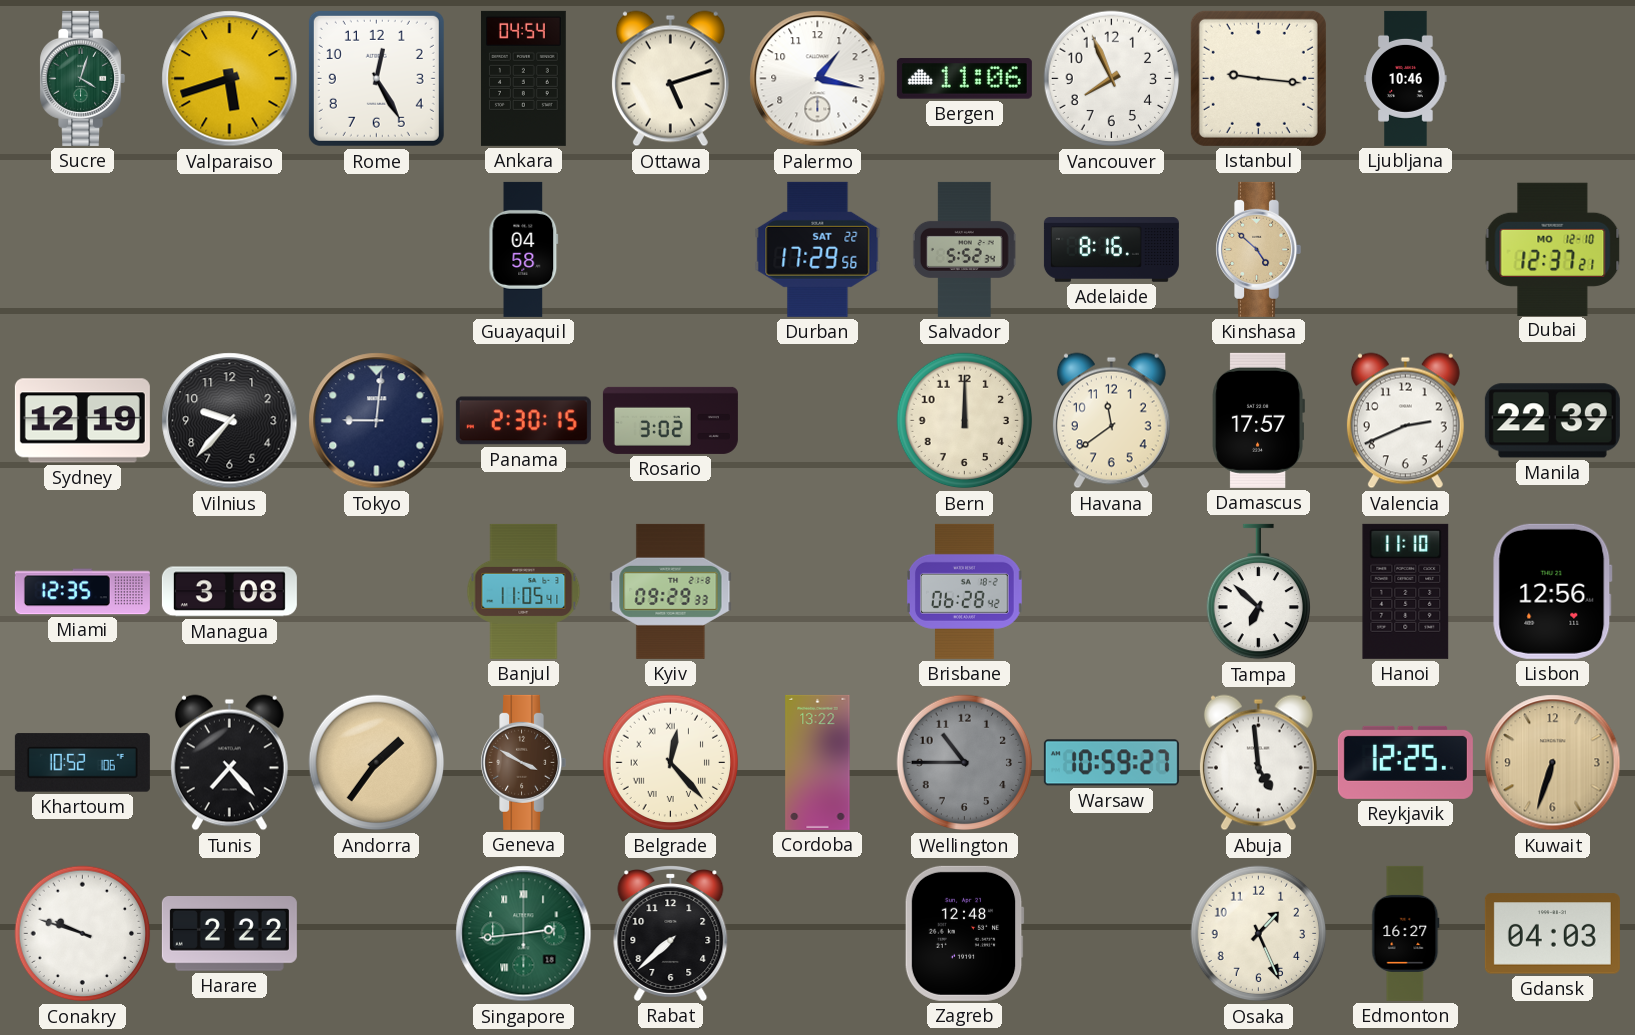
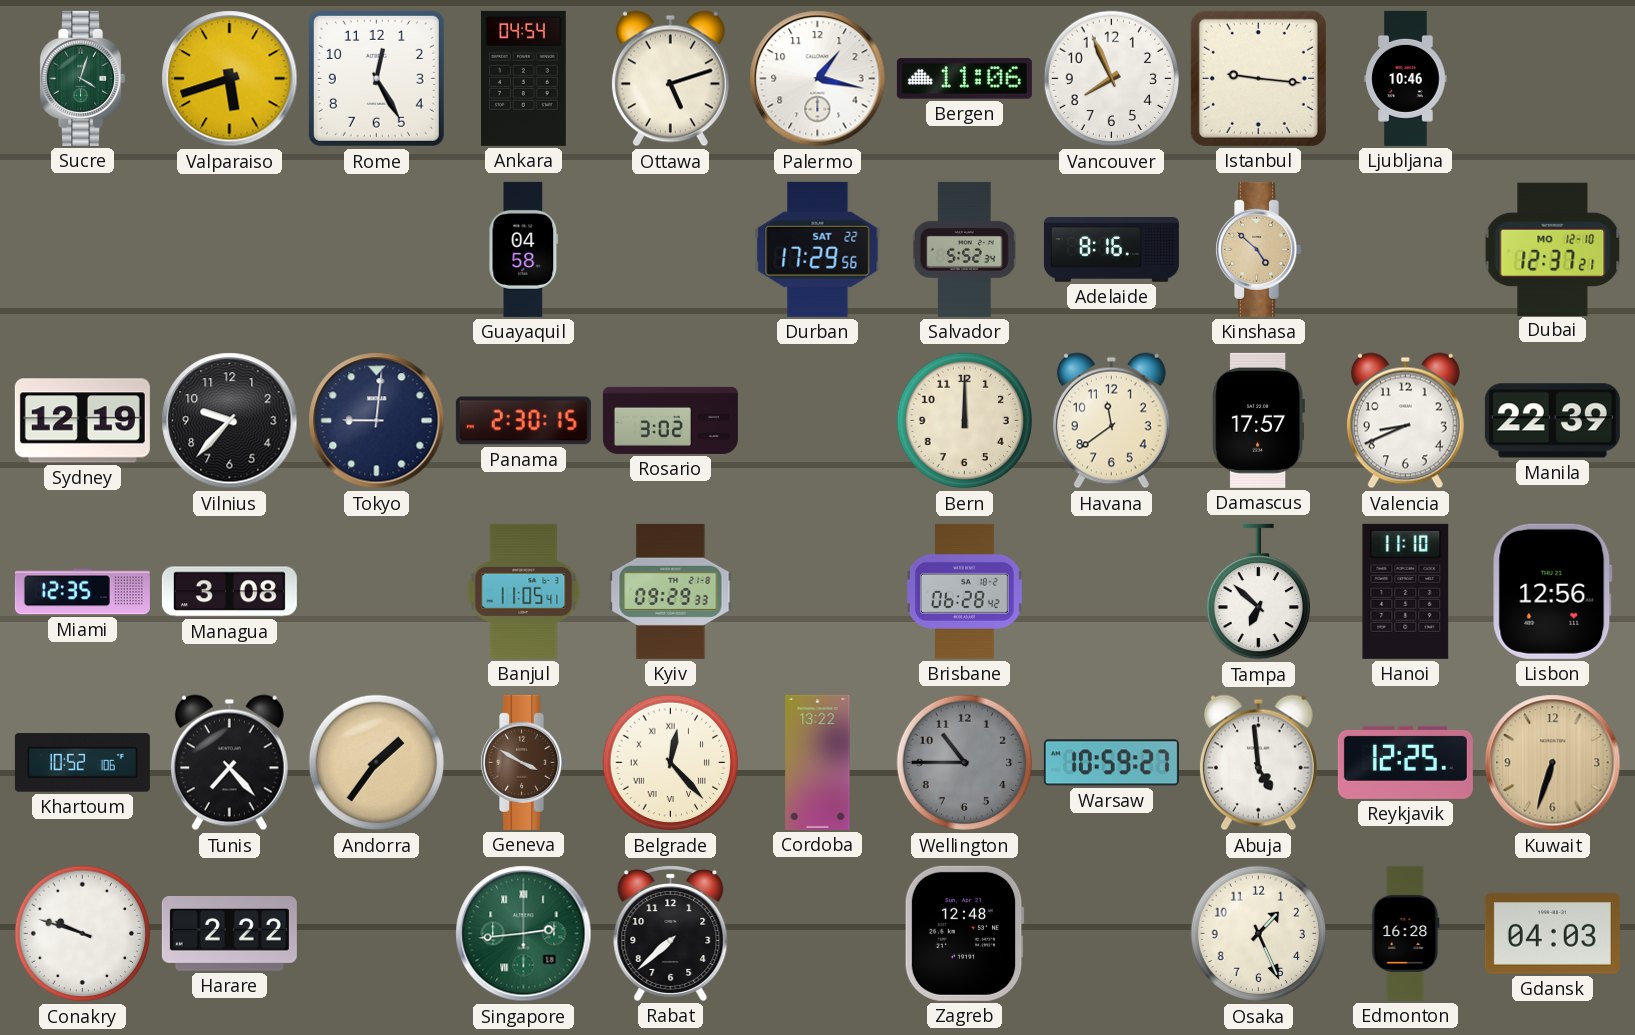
Valencia: 2:41 -> 8:41 (1405, 421)
Edmonton: 16:27 -> 16:28 (1406, 933)
